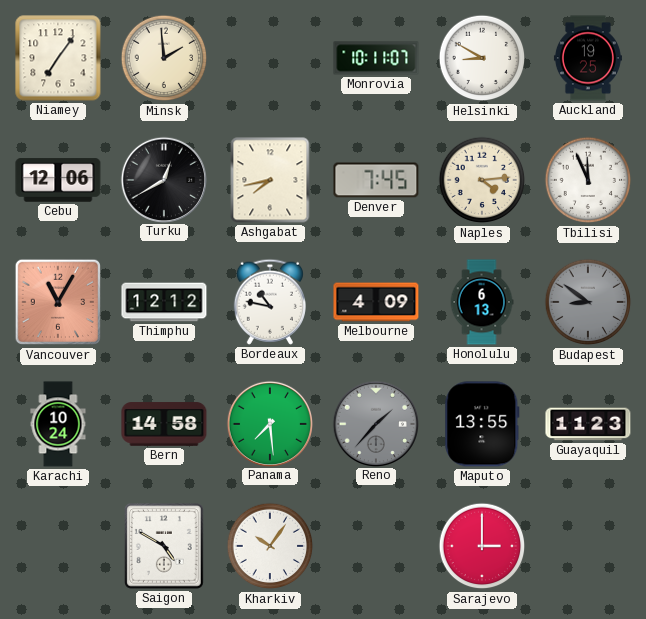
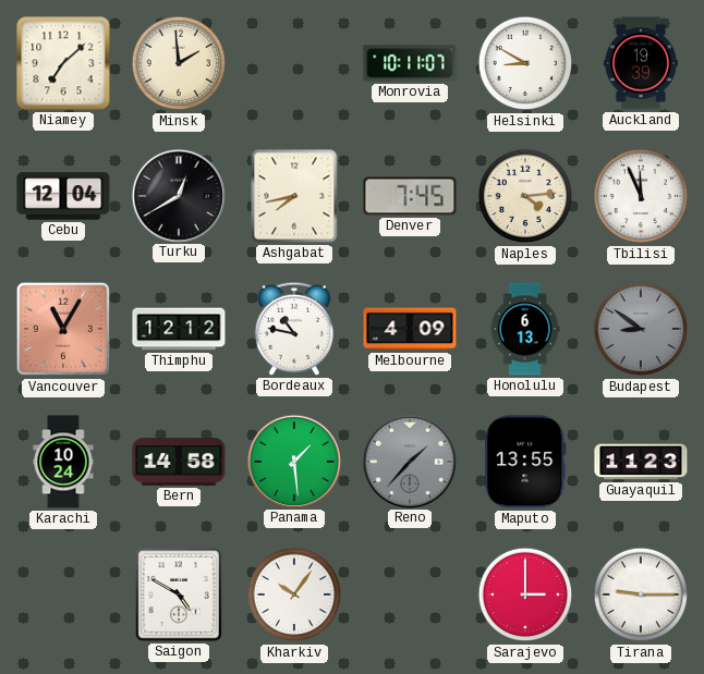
Niamey: 7:06 -> 7:08 (63, 63)
Auckland: 19:25 -> 19:39 (641, 63)
Cebu: 12:06 -> 12:04 (63, 196)
Panama: 7:29 -> 1:29 (293, 461)
Tirana: none -> 9:15 (641, 595)
